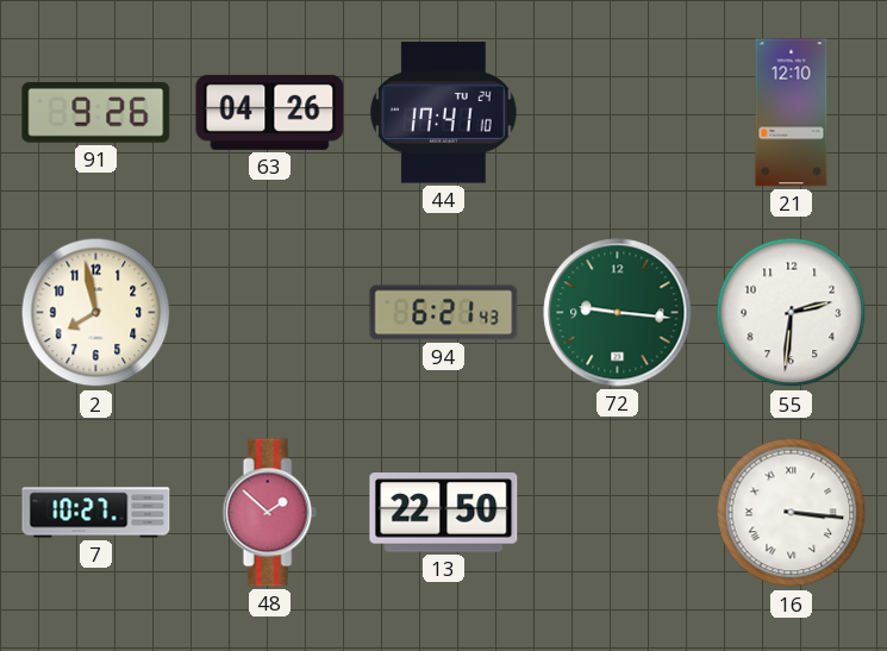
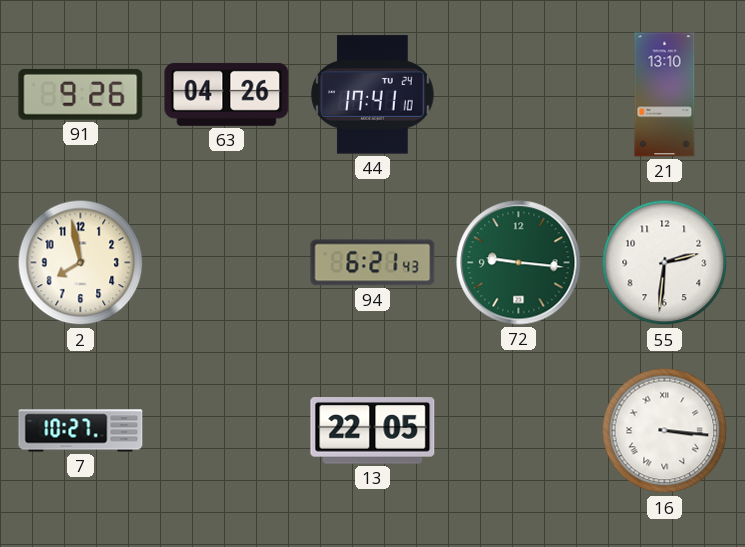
21: 12:10 -> 13:10 (665, 95)
48: 1:52 -> none (269, 513)
13: 22:50 -> 22:05 (373, 431)
